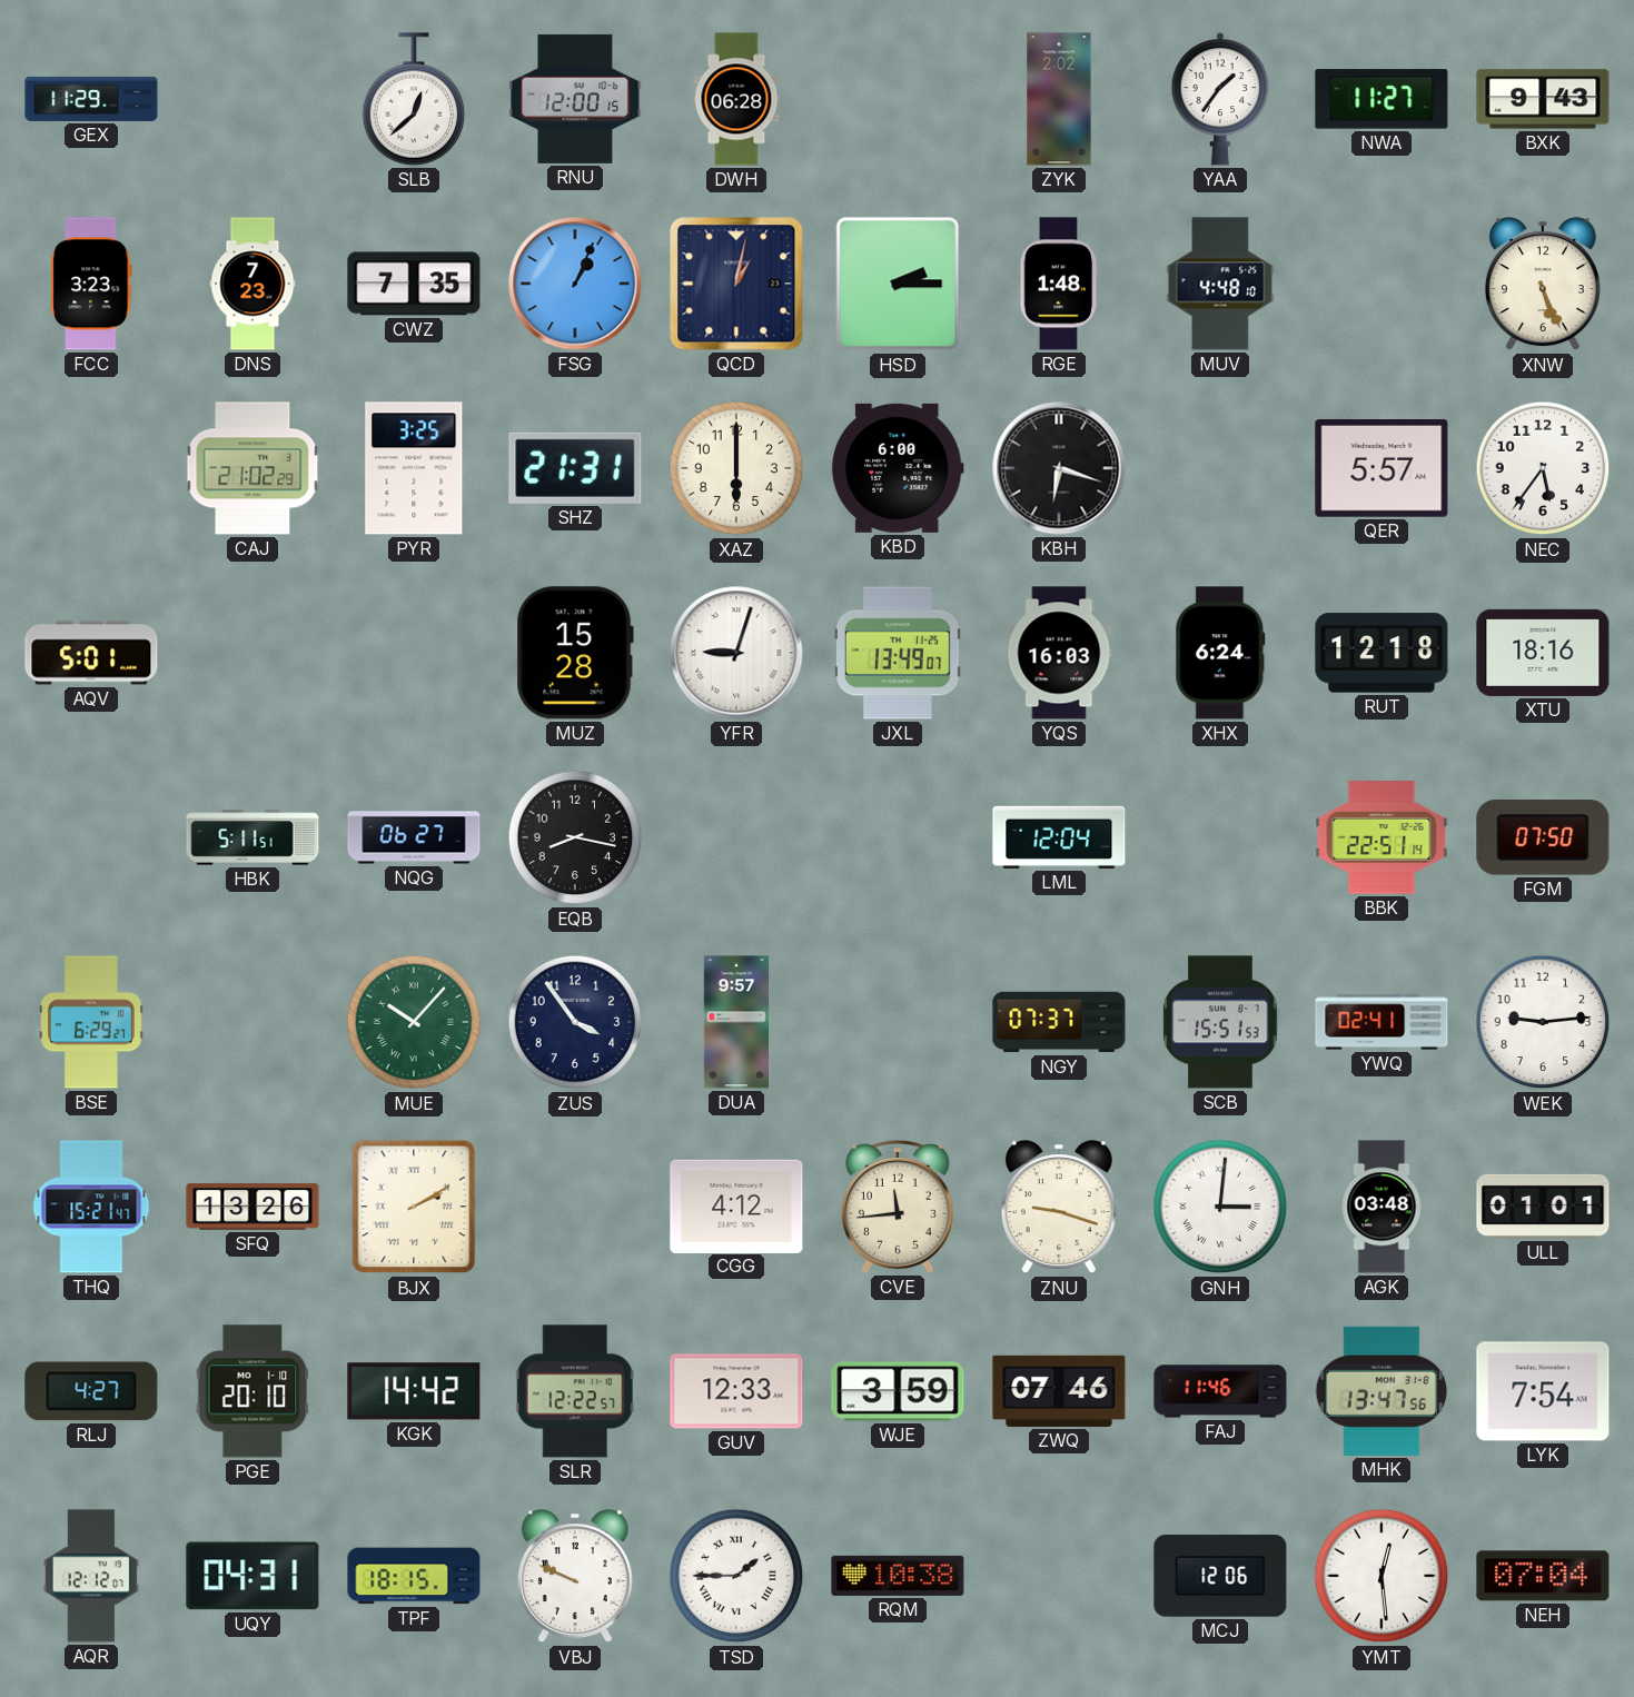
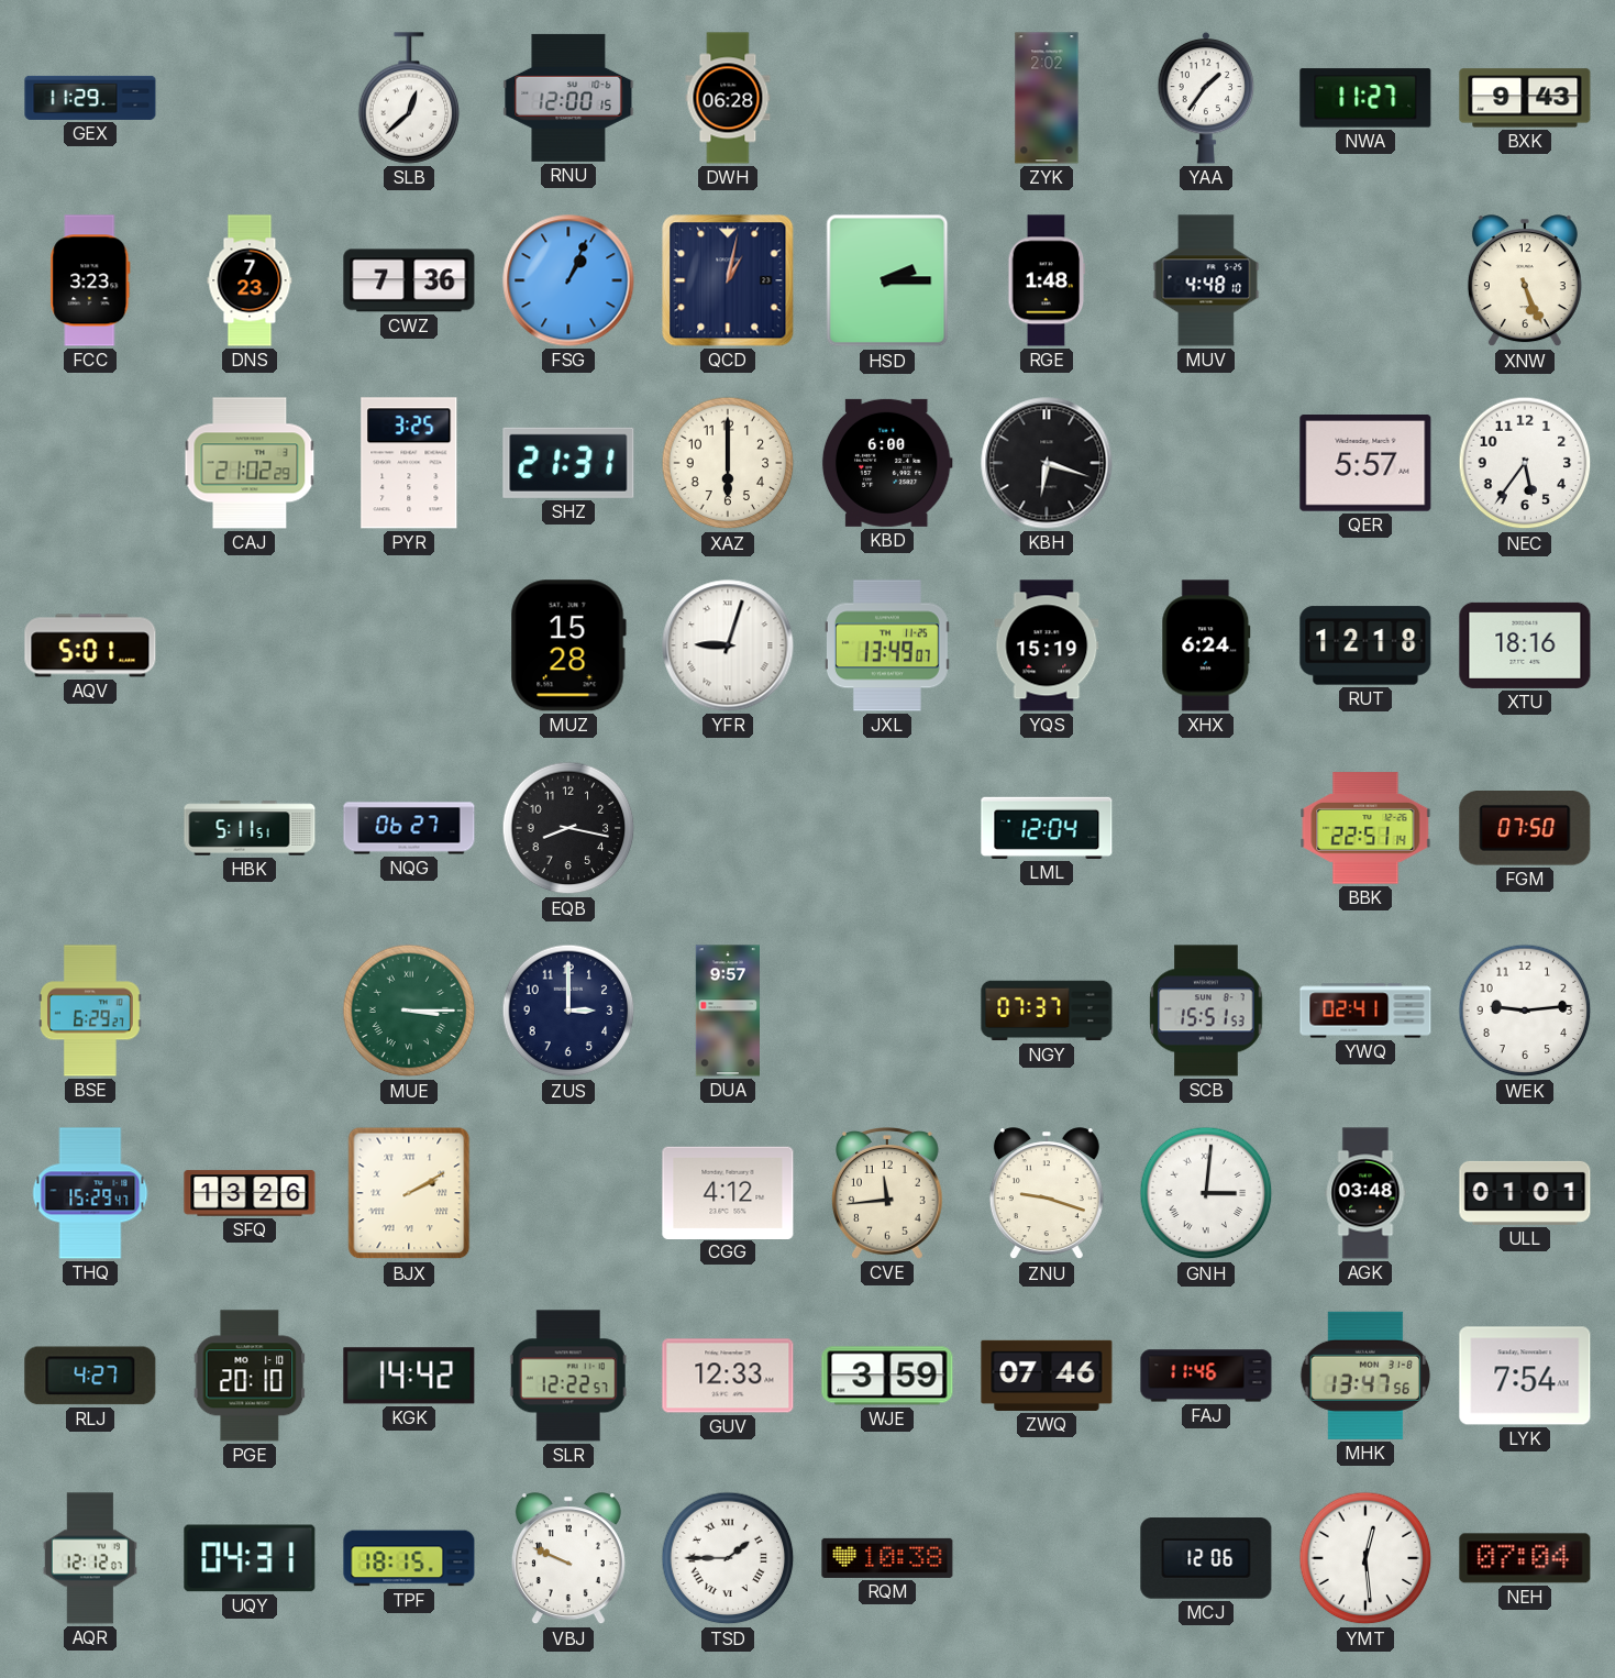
CWZ: 7:35 -> 7:36 (409, 280)
YQS: 16:03 -> 15:19 (1047, 645)
MUE: 10:07 -> 3:15 (409, 1011)
ZUS: 3:54 -> 3:00 (568, 1011)
THQ: 15:21 -> 15:29 (90, 1193)
